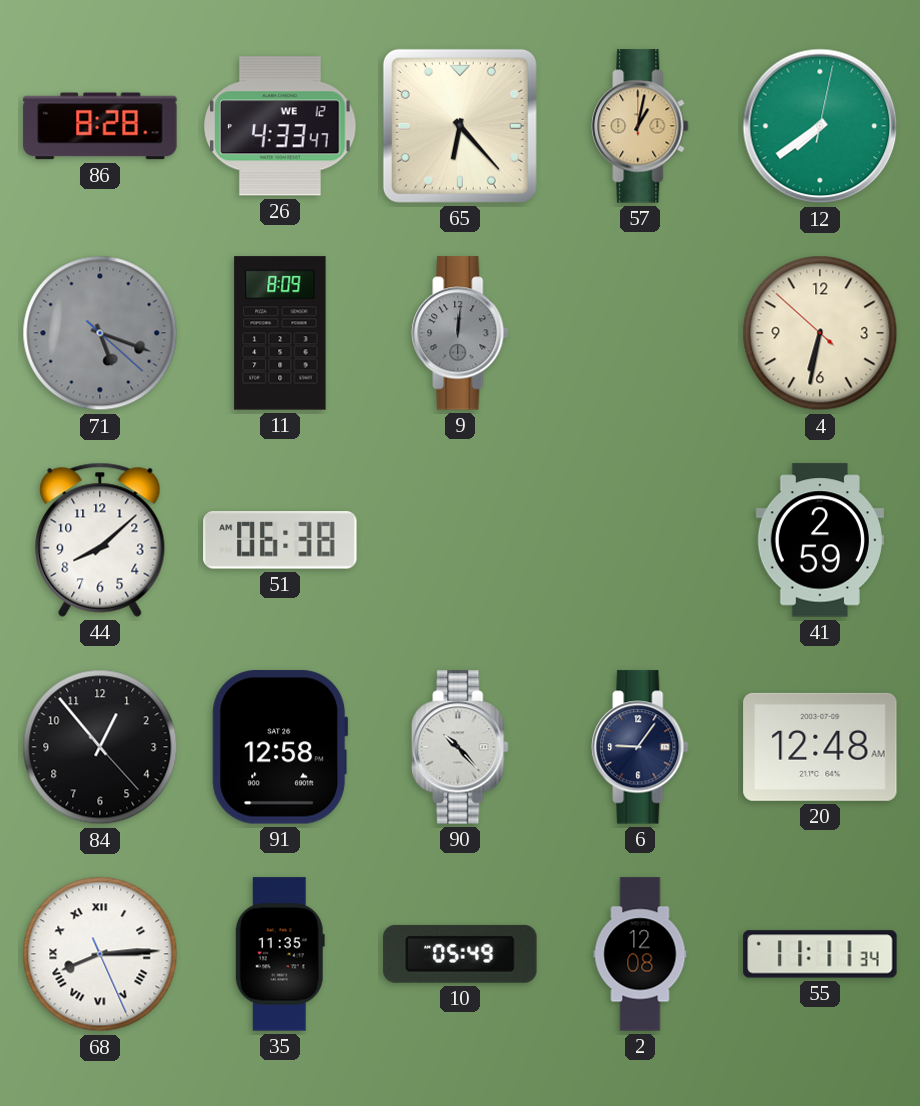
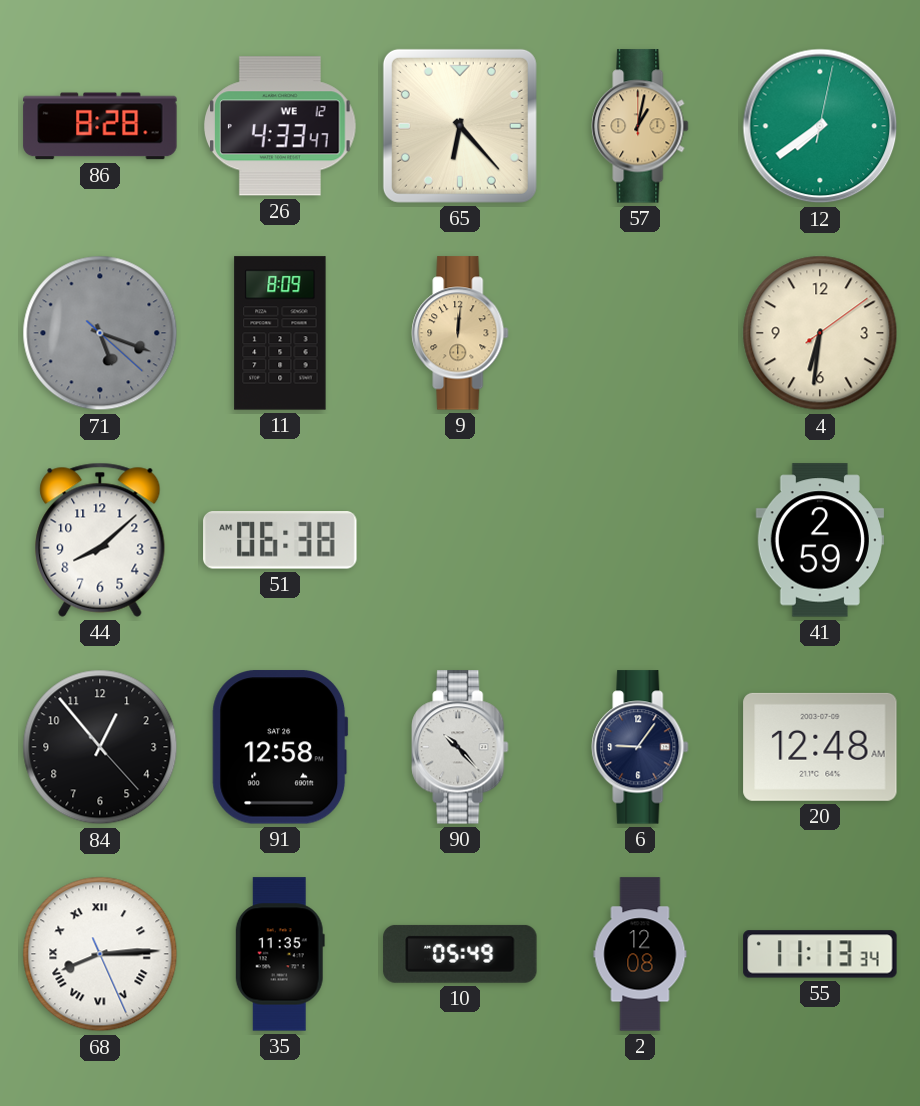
9 dial: grey -> champagne (460, 333)
4: 6:31:52 -> 6:31:09 (820, 333)
55: 11:11 -> 11:13 (820, 954)
